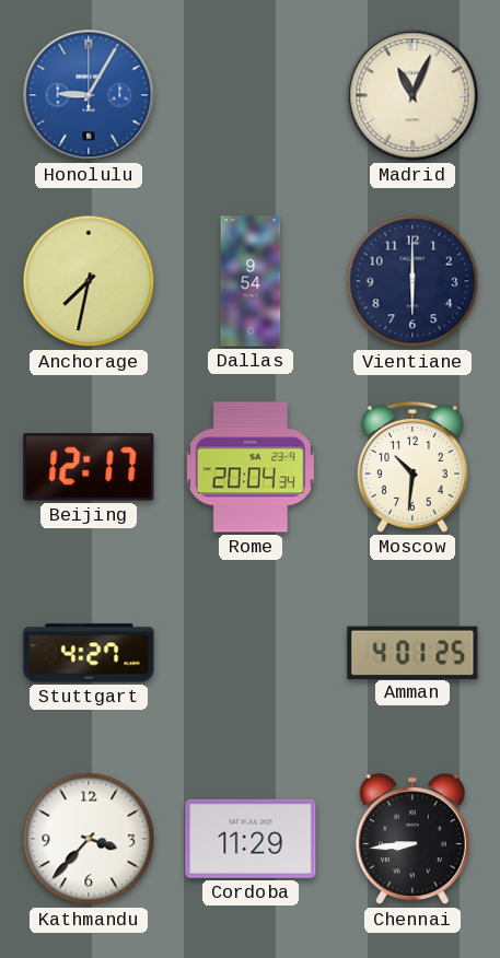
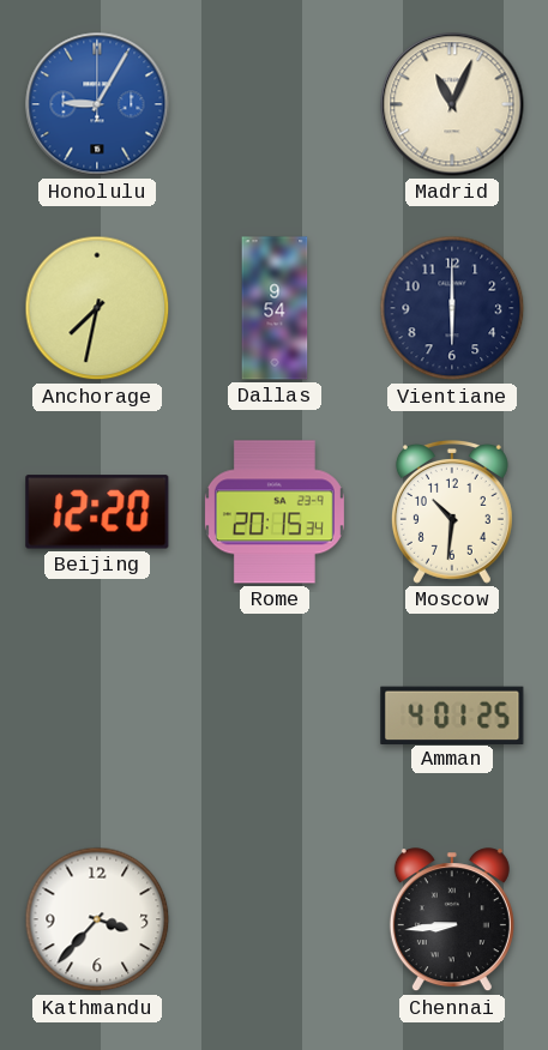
Beijing: 12:17 -> 12:20 (97, 512)
Rome: 20:04 -> 20:15 (275, 512)
Stuttgart: 4:27 -> none (89, 653)
Cordoba: 11:29 -> none (251, 839)
